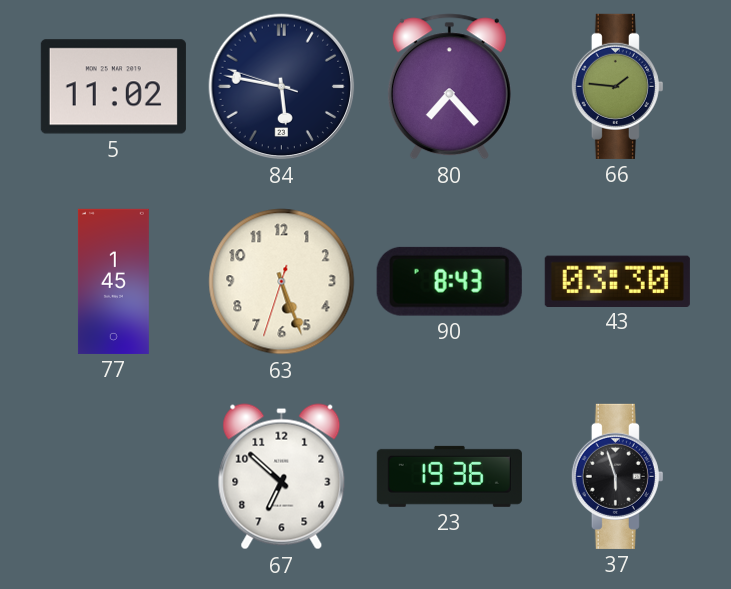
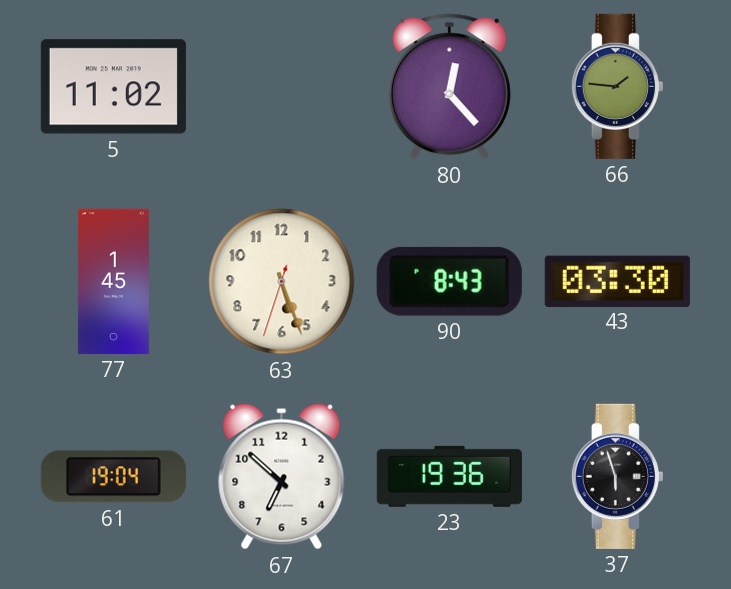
84: 5:46 -> none (282, 87)
80: 7:23 -> 12:23 (449, 87)
61: none -> 19:04 (113, 477)
